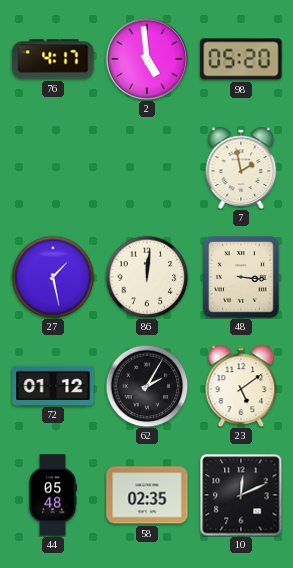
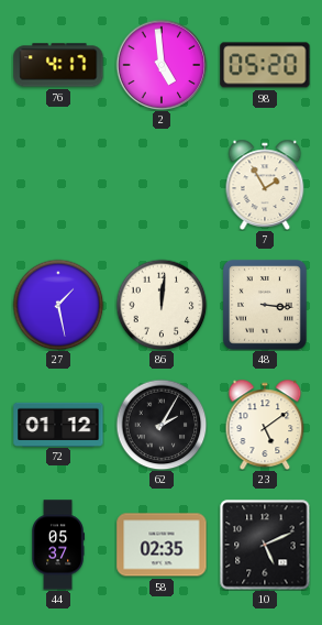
7: 1:58 -> 1:55 (265, 184)
44: 05:48 -> 05:37 (57, 545)
10: 12:11 -> 5:11 (265, 545)
